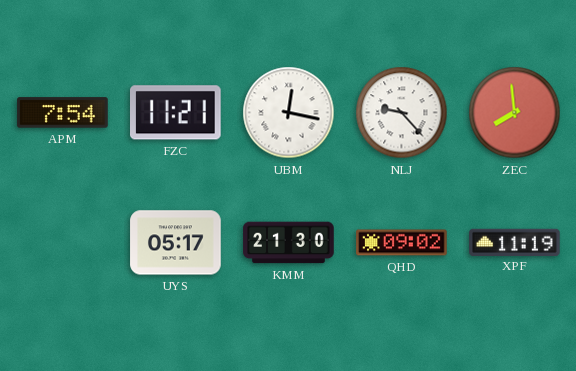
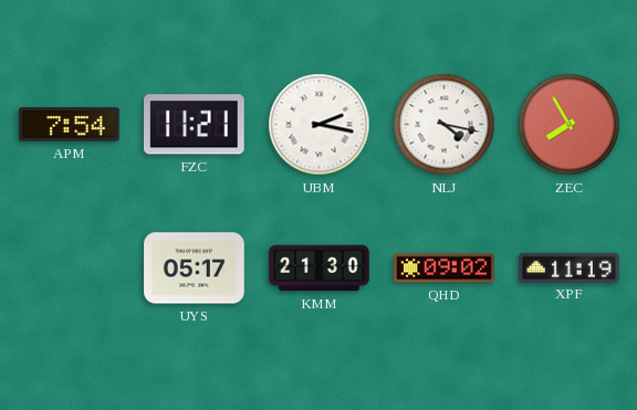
UBM: 12:17 -> 2:17 (320, 125)
NLJ: 9:23 -> 4:17 (445, 125)
ZEC: 7:59 -> 7:55 (570, 125)
